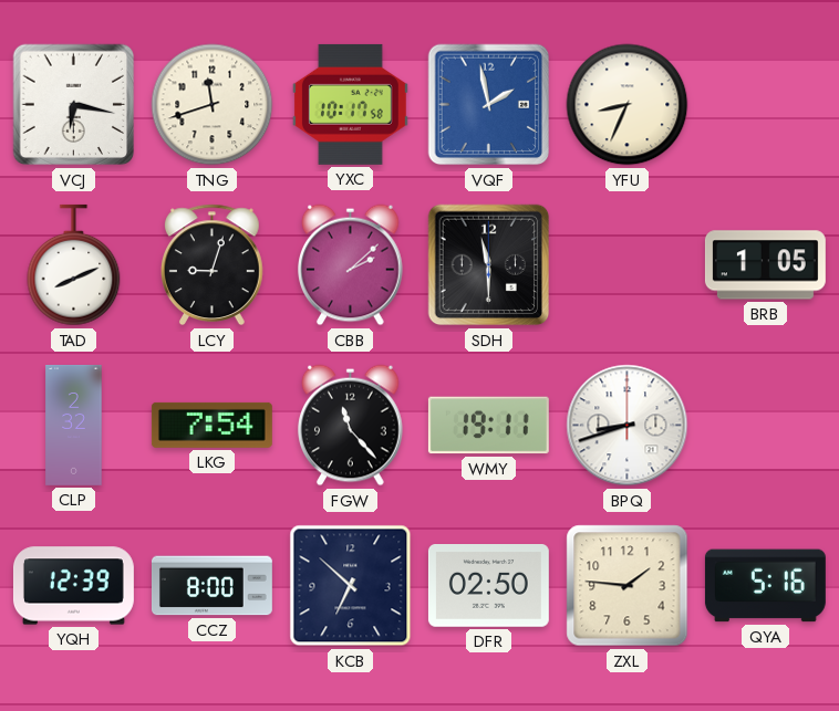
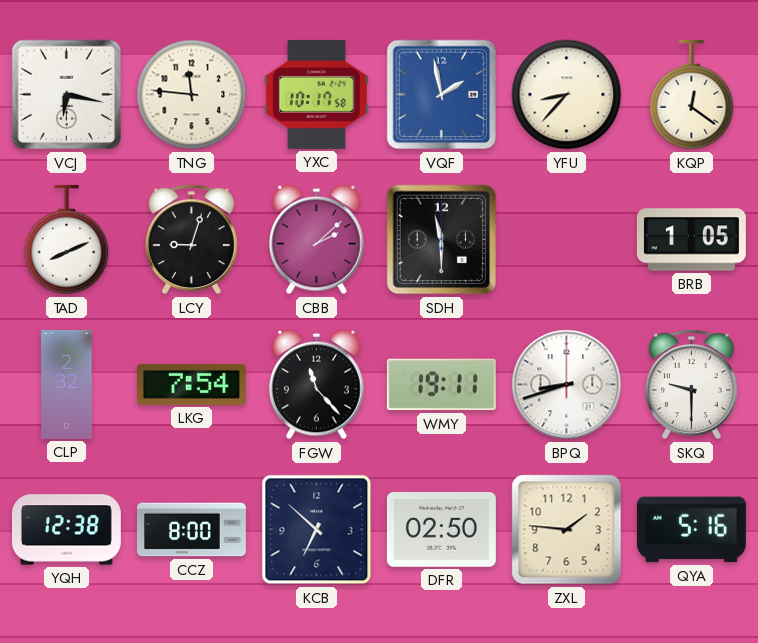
TNG: 11:42 -> 11:46 (192, 95)
YFU: 8:34 -> 8:37 (567, 95)
KQP: none -> 12:21 (692, 95)
SKQ: none -> 9:30 (691, 385)
YQH: 12:39 -> 12:38 (66, 530)
